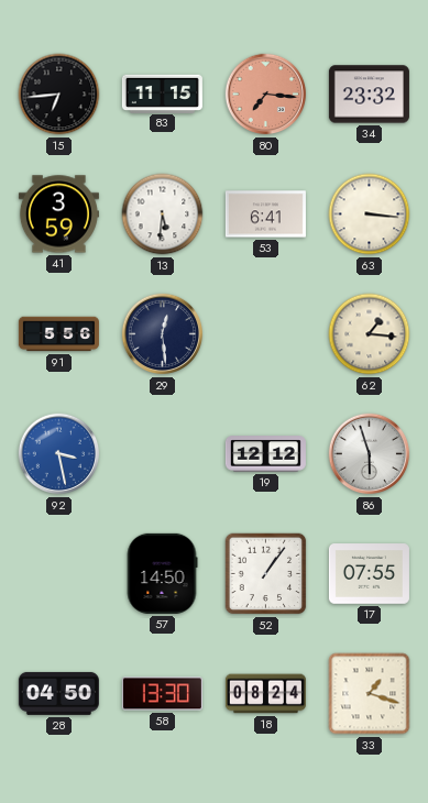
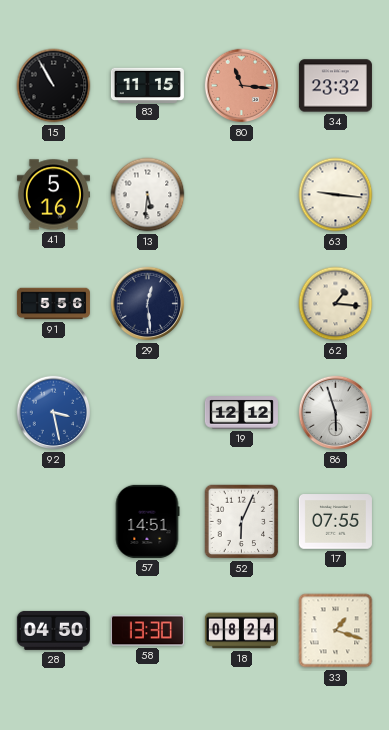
15: 6:44 -> 10:55 (54, 86)
80: 7:16 -> 11:16 (242, 86)
41: 3:59 -> 5:16 (53, 195)
53: 6:41 -> none (265, 215)
63: 3:16 -> 9:16 (336, 195)
57: 14:50 -> 14:51 (147, 521)
52: 1:06 -> 6:04 (242, 522)
